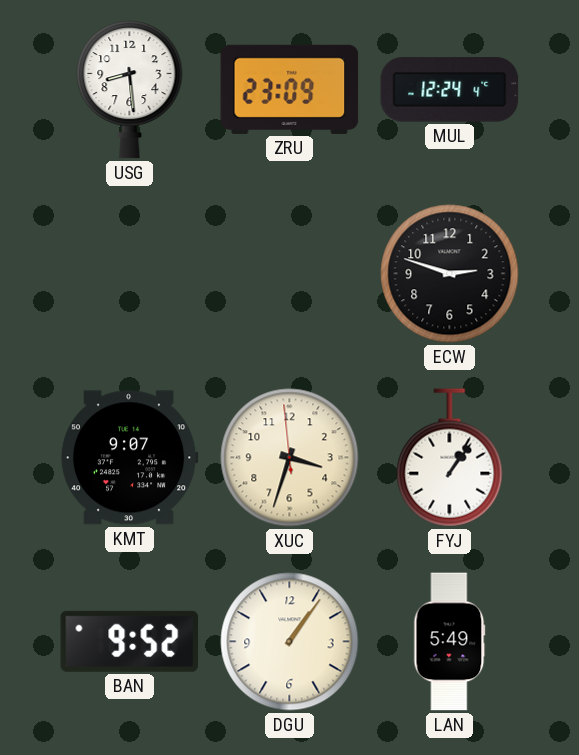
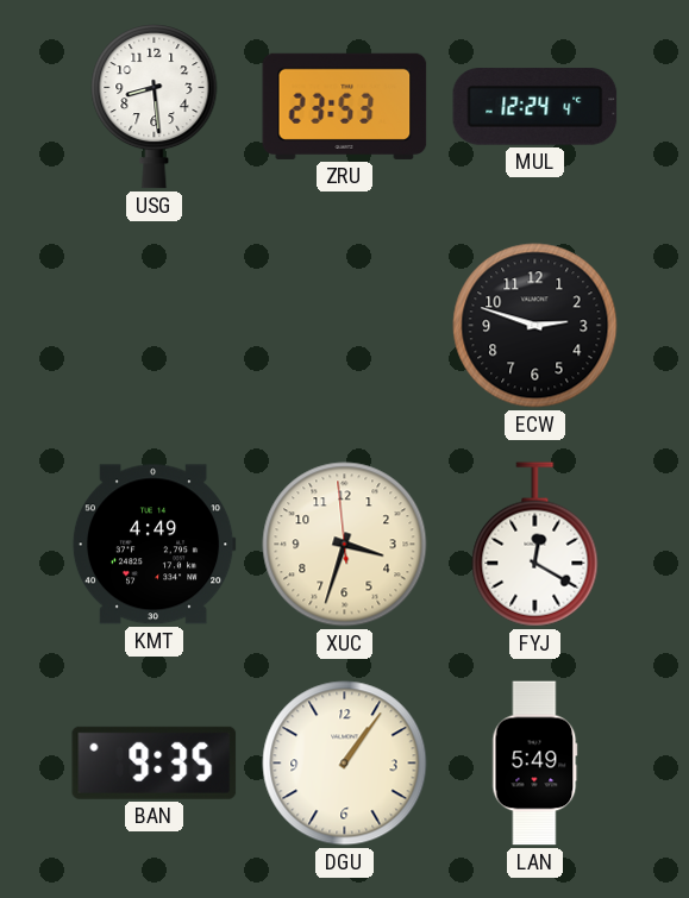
ZRU: 23:09 -> 23:53 (345, 106)
KMT: 9:07 -> 4:49 (154, 545)
FYJ: 1:06 -> 12:20 (535, 545)
BAN: 9:52 -> 9:35 (155, 762)
